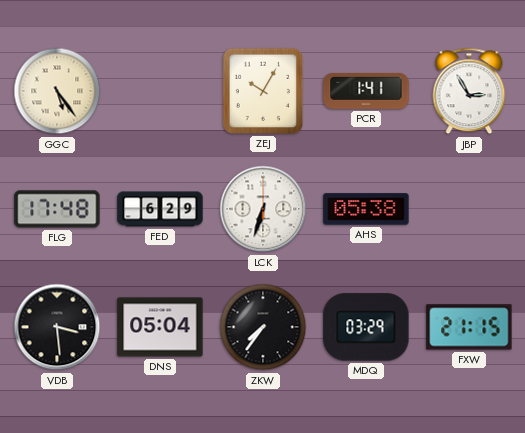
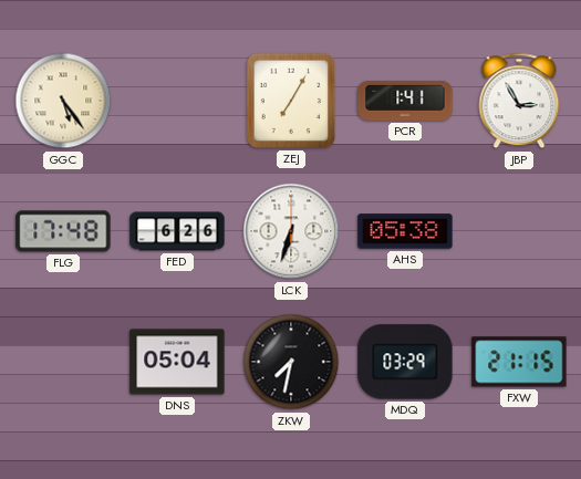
ZEJ: 10:05 -> 7:05 (291, 101)
FED: 6:29 -> 6:26 (177, 231)
VDB: 3:29 -> none (57, 327)
ZKW: 7:36 -> 7:32 (291, 362)
